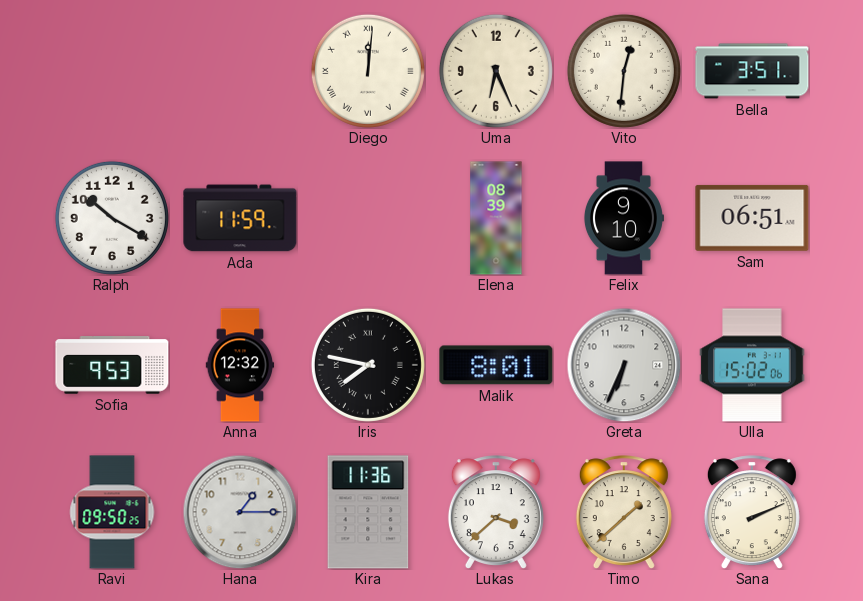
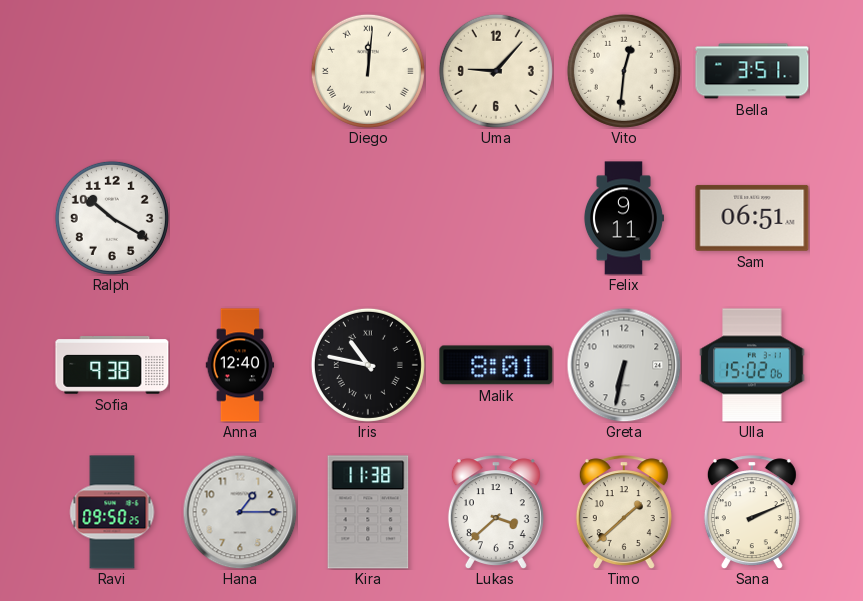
Uma: 6:26 -> 9:07 (496, 71)
Ada: 11:59 -> none (240, 218)
Elena: 08:39 -> none (496, 218)
Felix: 9:10 -> 9:11 (623, 218)
Sofia: 9:53 -> 9:38 (112, 366)
Anna: 12:32 -> 12:40 (240, 365)
Iris: 7:47 -> 10:47 (368, 365)
Greta: 6:34 -> 6:32 (624, 365)
Kira: 11:36 -> 11:38 (368, 512)
